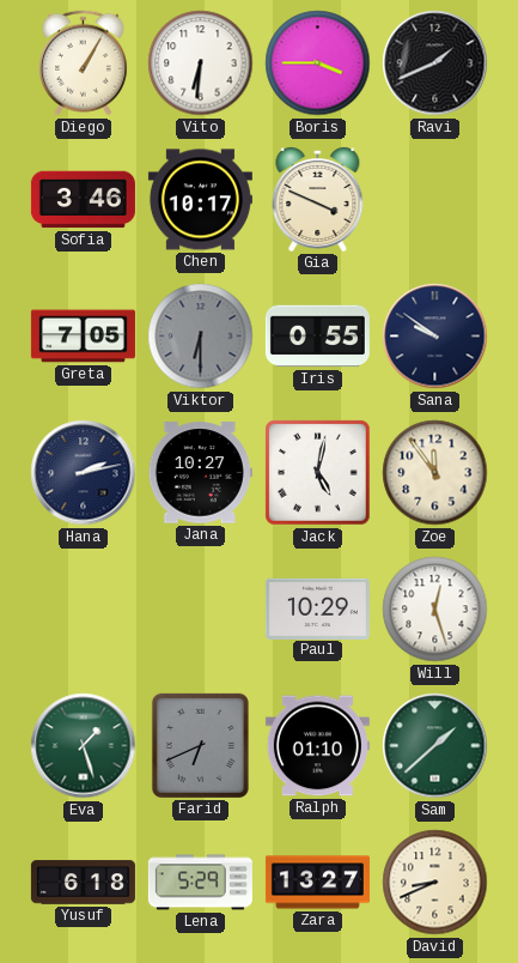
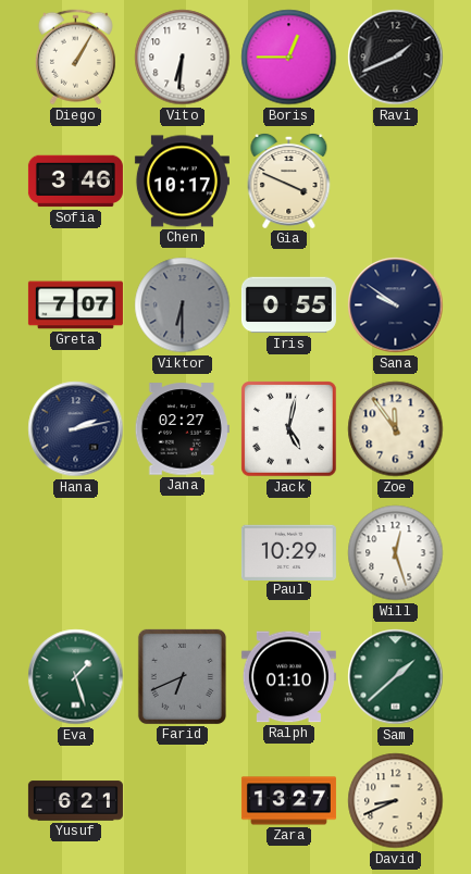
Boris: 3:45 -> 12:45 (289, 58)
Greta: 7:05 -> 7:07 (75, 305)
Jana: 10:27 -> 02:27 (182, 429)
Yusuf: 6:18 -> 6:21 (75, 801)
Lena: 5:29 -> none (200, 883)
